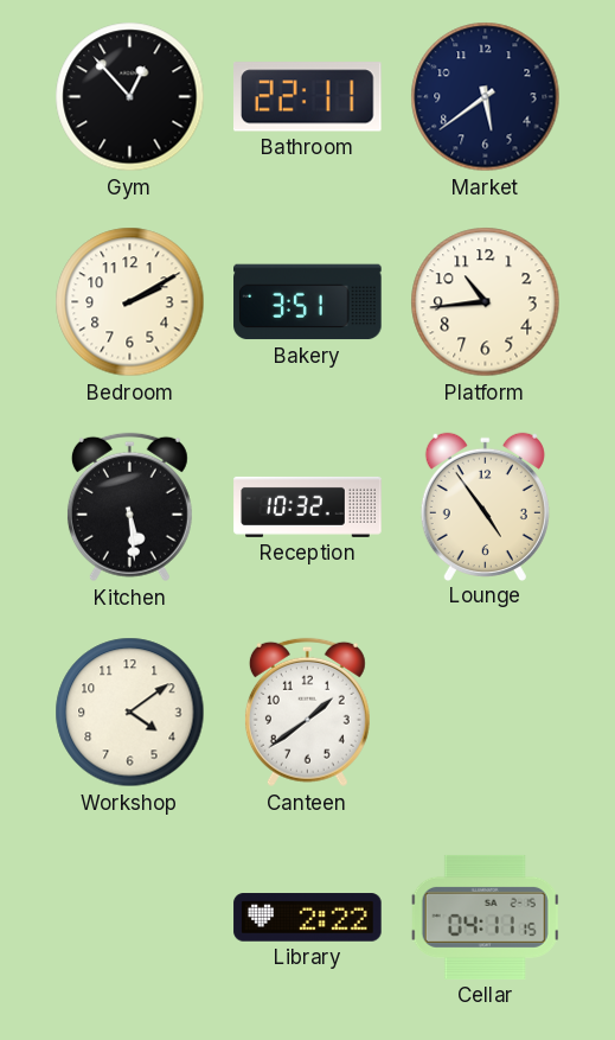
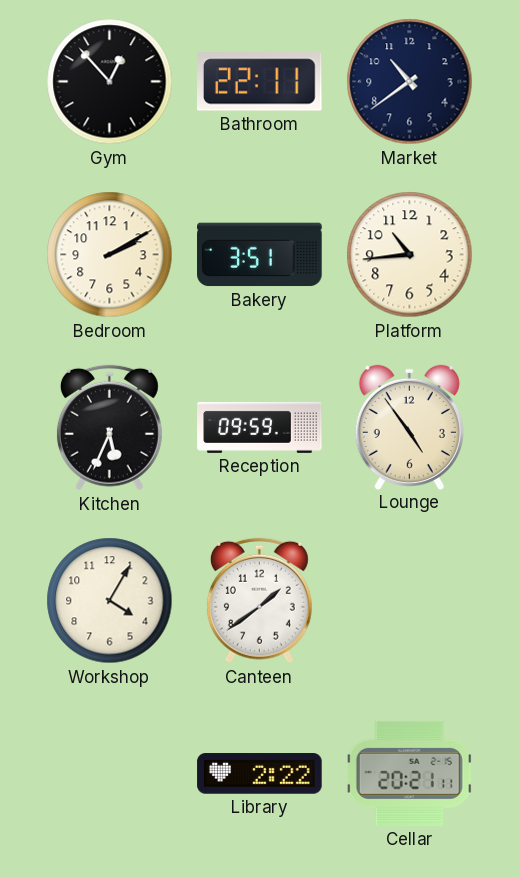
Market: 5:39 -> 10:39 (410, 82)
Kitchen: 5:29 -> 5:34 (109, 428)
Reception: 10:32 -> 09:59 (260, 427)
Workshop: 4:09 -> 4:05 (110, 601)
Cellar: 04:11 -> 20:21 (409, 773)
